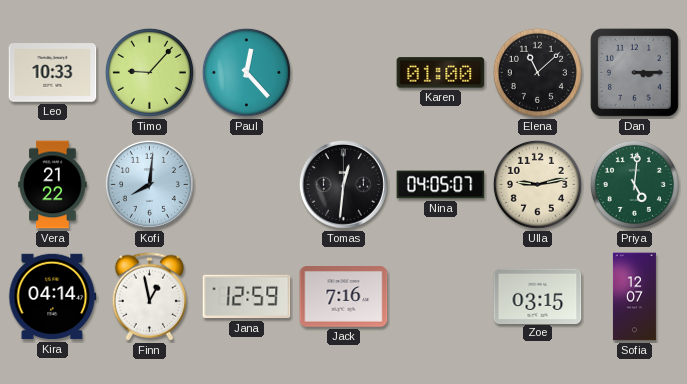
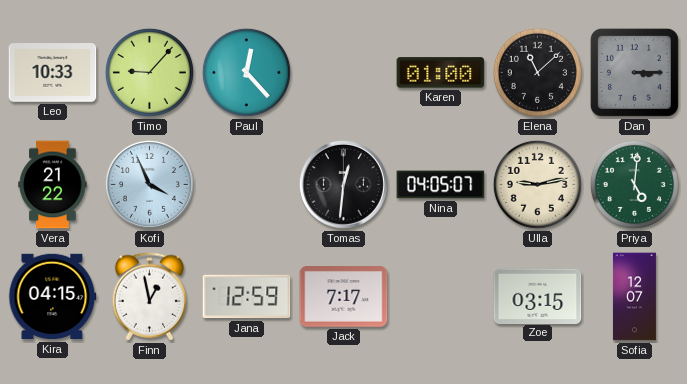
Kofi: 8:01 -> 3:56 (149, 184)
Kira: 04:14 -> 04:15 (53, 297)
Jack: 7:16 -> 7:17 (344, 297)
